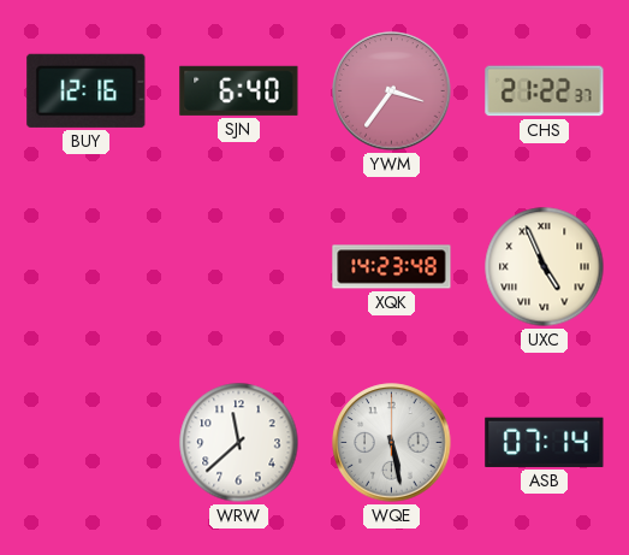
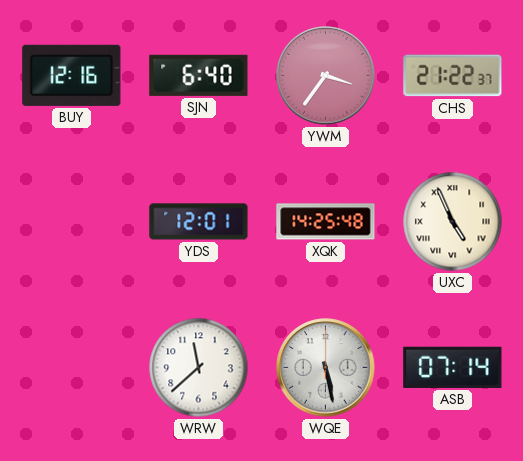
YDS: none -> 12:01 (199, 222)
XQK: 14:23 -> 14:25 (326, 222)
